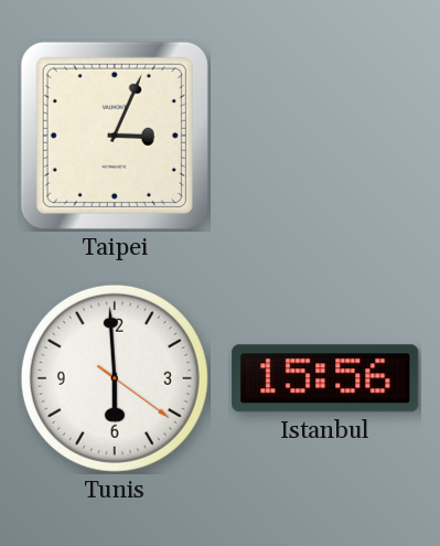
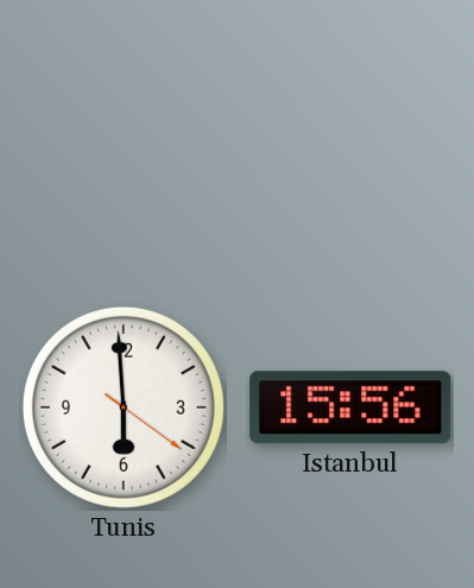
Taipei: 3:04 -> none (115, 136)
